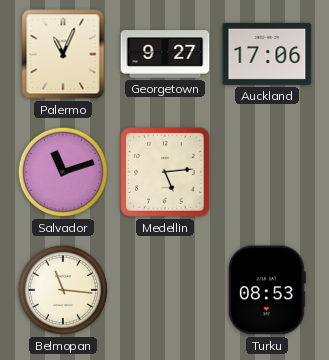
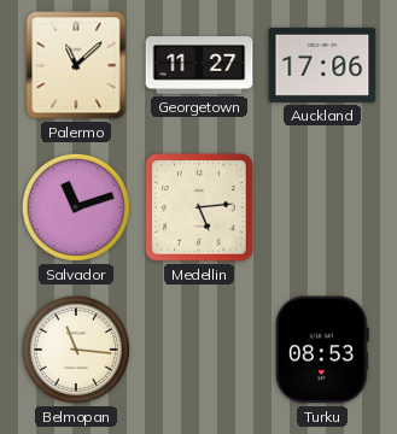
Palermo: 11:04 -> 11:08 (76, 65)
Georgetown: 9:27 -> 11:27 (199, 65)
